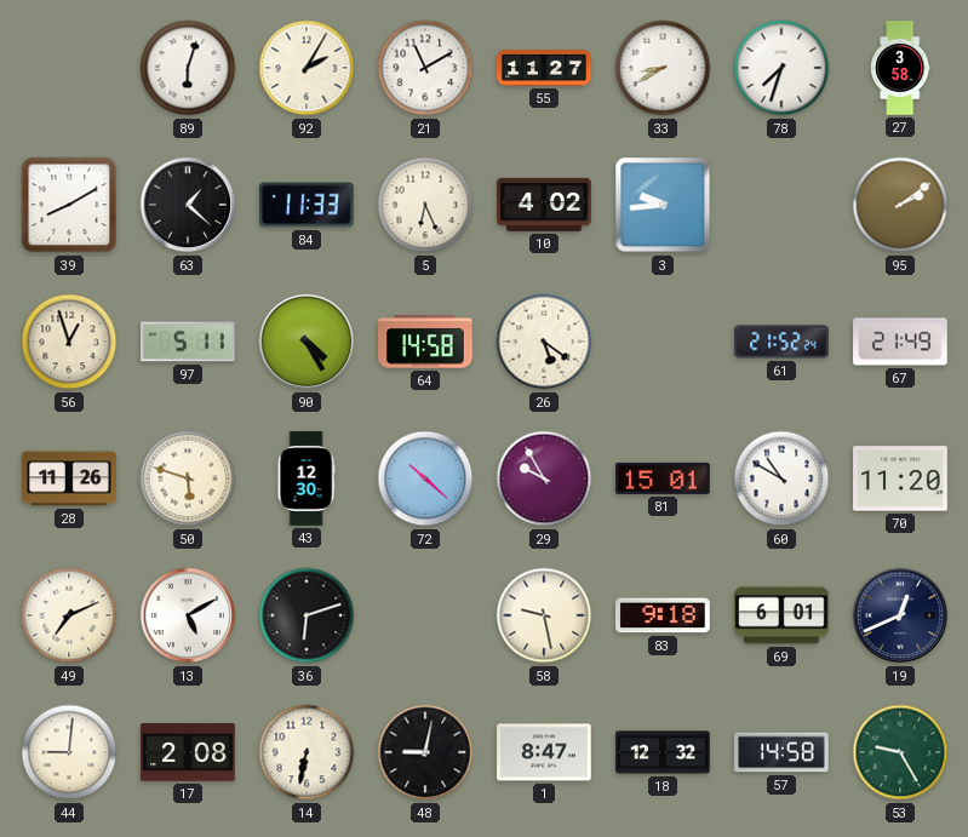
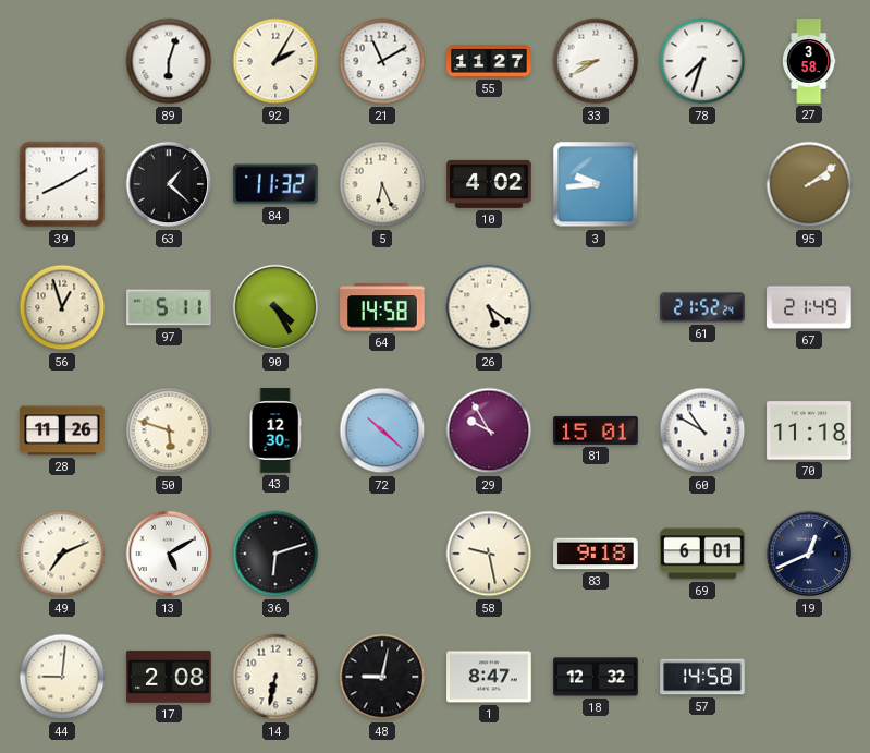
84: 11:33 -> 11:32 (277, 184)
70: 11:20 -> 11:18 (809, 430)
53: 9:25 -> none (900, 752)
